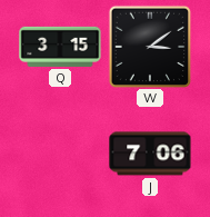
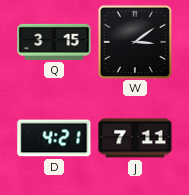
D: none -> 4:21 (54, 138)
J: 7:06 -> 7:11 (135, 138)
